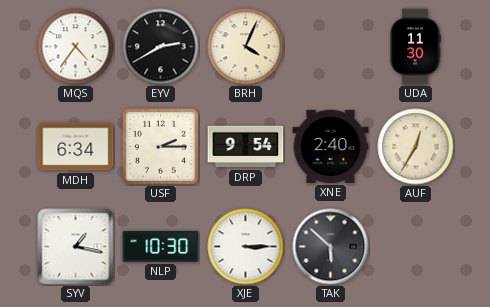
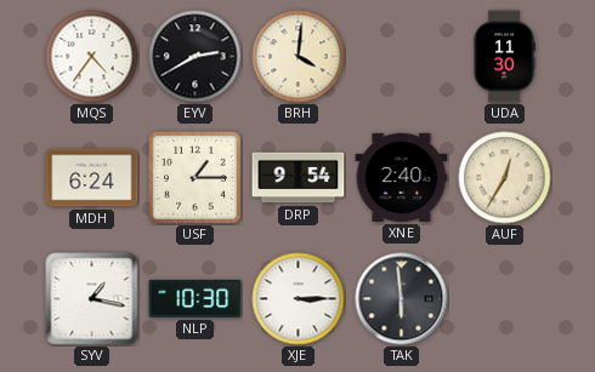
BRH: 4:04 -> 4:01 (299, 57)
MDH: 6:34 -> 6:24 (92, 178)
USF: 2:15 -> 1:15 (194, 177)
TAK: 5:52 -> 5:59 (402, 299)
